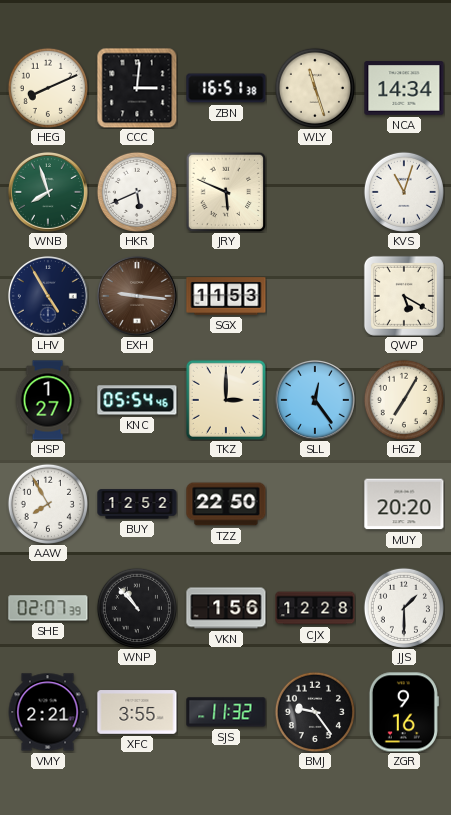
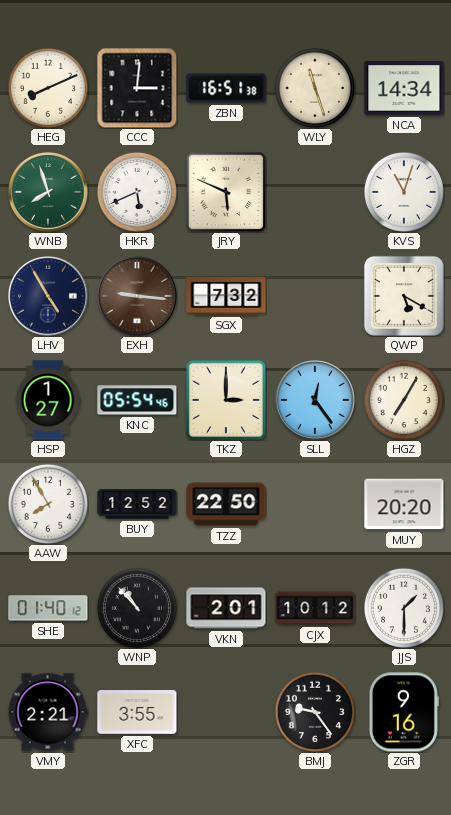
SGX: 11:53 -> 7:32 (226, 296)
SHE: 02:07 -> 01:40 (48, 608)
VKN: 1:56 -> 2:01 (226, 608)
CJX: 12:28 -> 10:12 (315, 608)
SJS: 11:32 -> none (226, 712)
